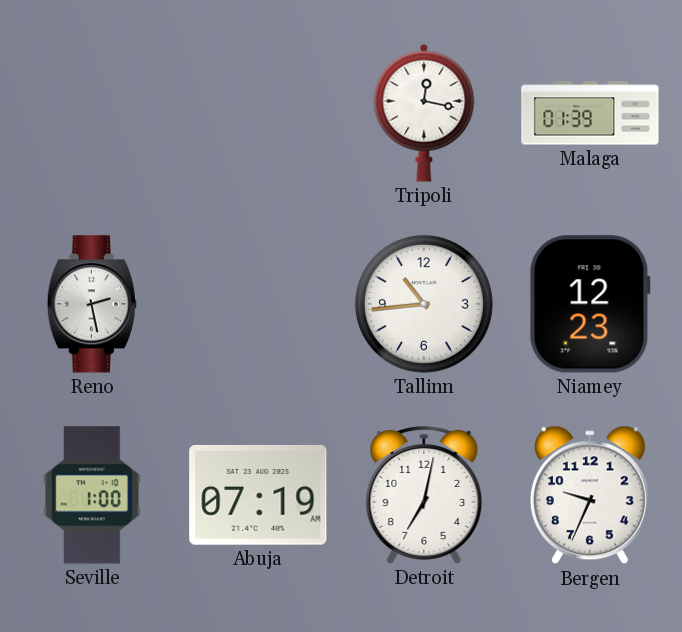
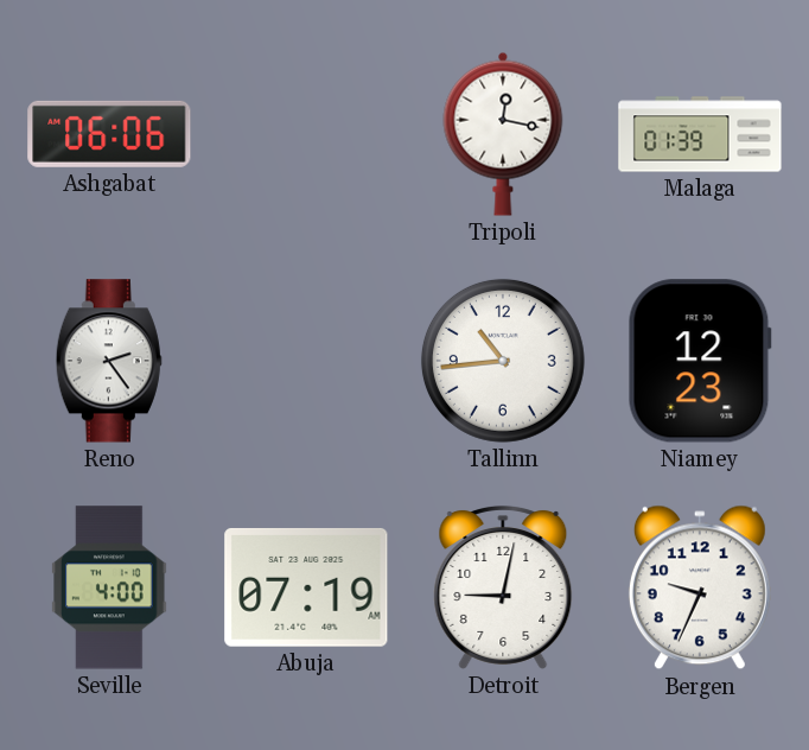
Ashgabat: none -> 06:06 (109, 134)
Reno: 2:28 -> 2:24 (109, 361)
Seville: 1:00 -> 4:00 (109, 587)
Detroit: 7:02 -> 9:02 (503, 587)
